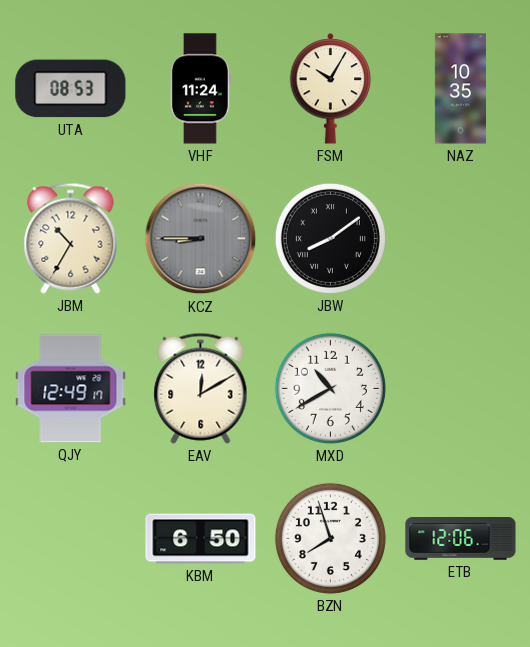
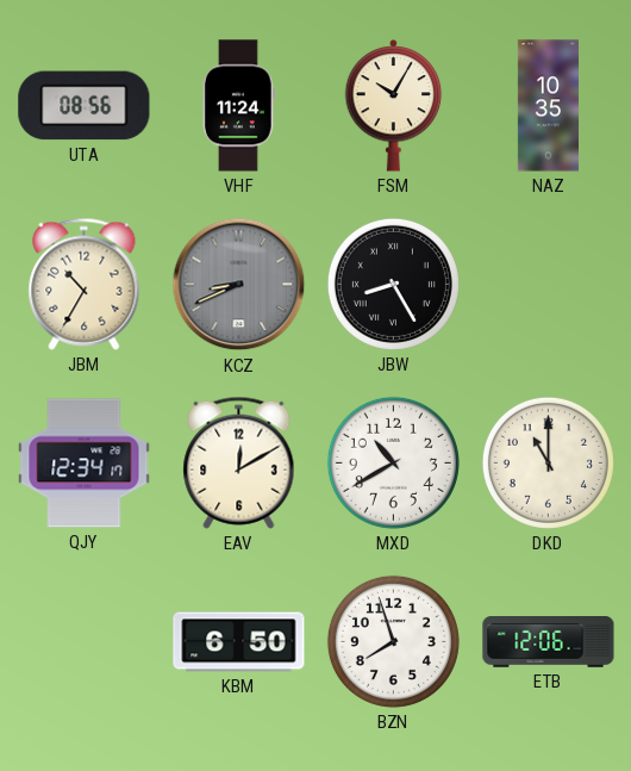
UTA: 08:53 -> 08:56 (85, 106)
KCZ: 8:45 -> 8:41 (239, 285)
JBW: 8:09 -> 8:25 (393, 284)
QJY: 12:49 -> 12:34 (85, 464)
DKD: none -> 11:00 (548, 462)
